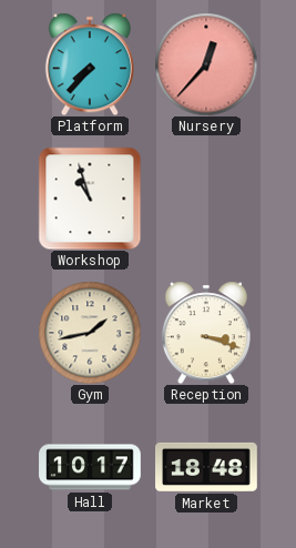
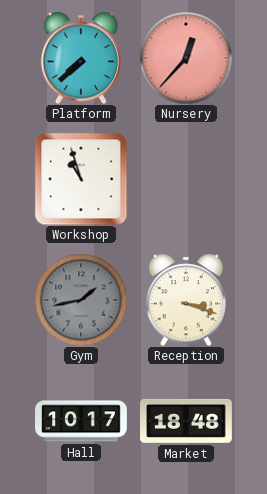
Platform: 7:37 -> 7:38 (81, 58)
Gym dial: cream -> grey (81, 300)
